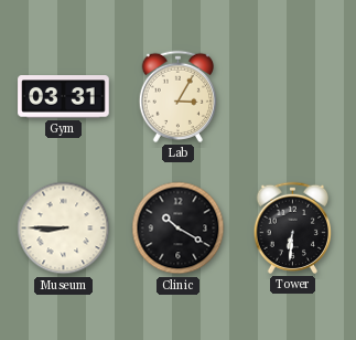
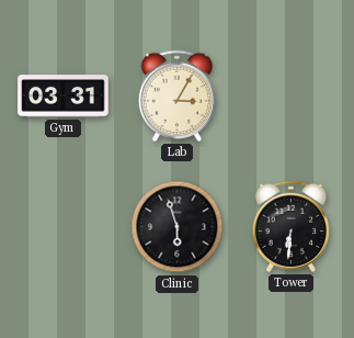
Museum: 8:45 -> none (64, 229)
Clinic: 10:20 -> 5:57 (178, 227)
